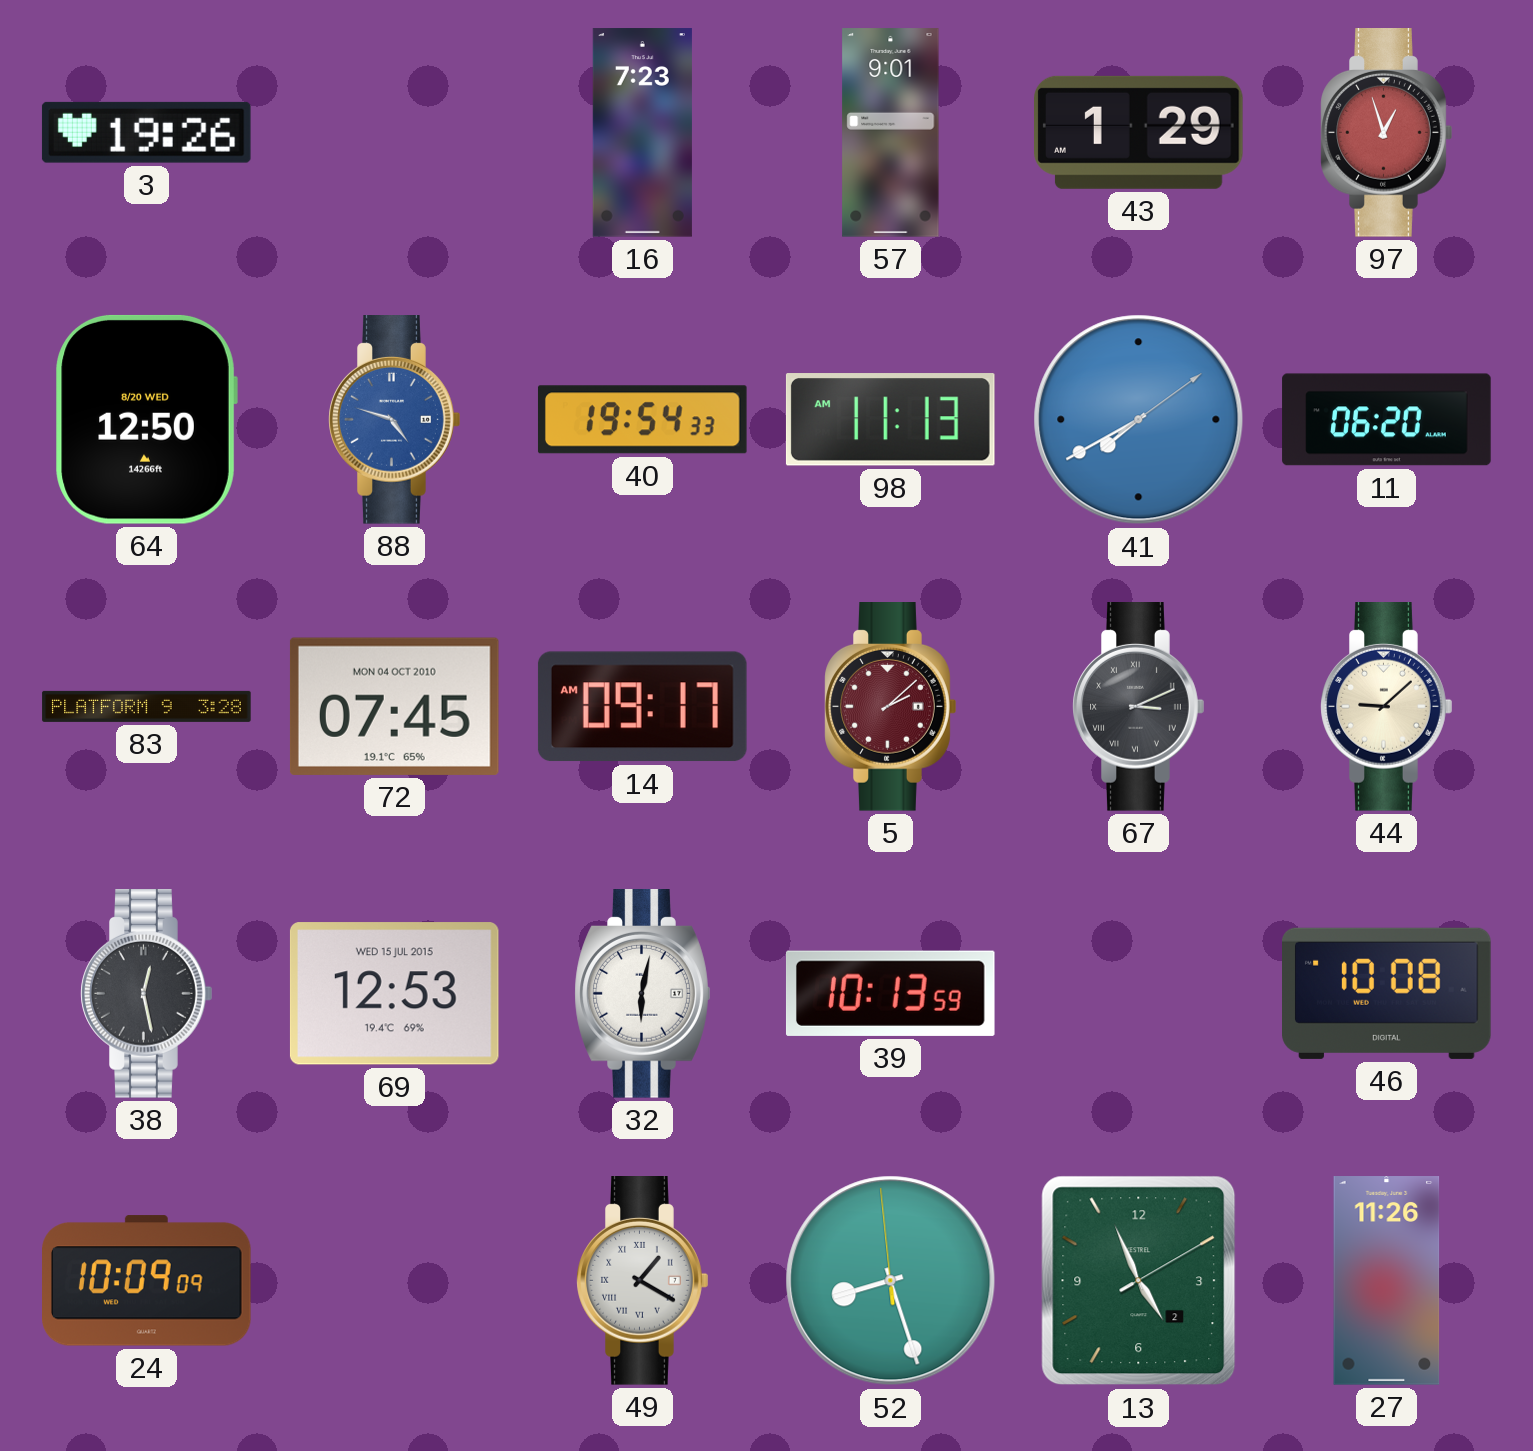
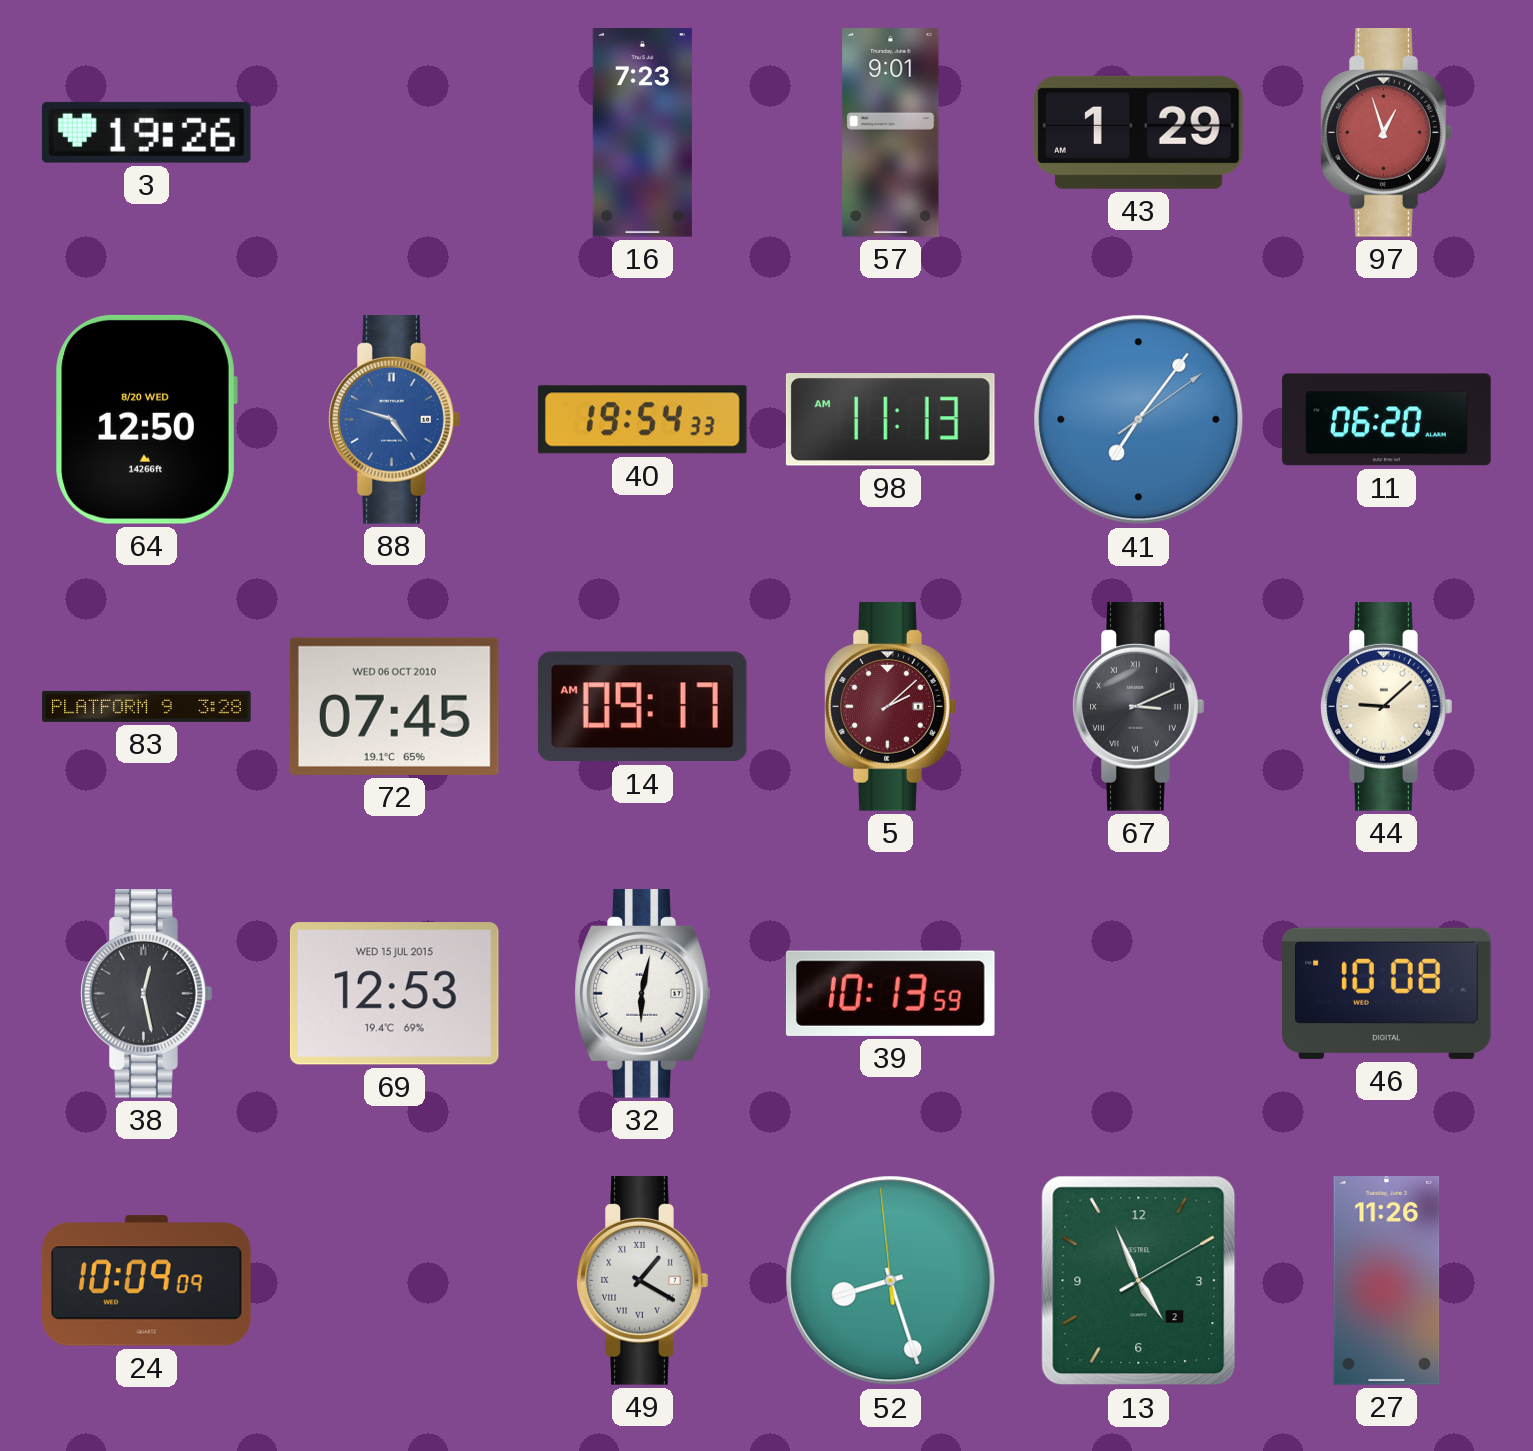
41: 7:40 -> 7:06 (1139, 420)
72 date: MON 04 OCT 2010 -> WED 06 OCT 2010 (394, 706)
